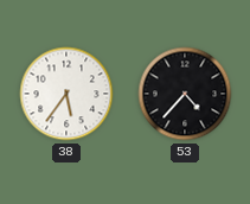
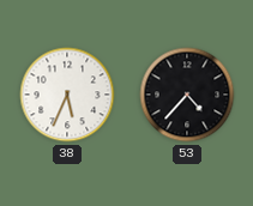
38: 5:36 -> 5:34 (67, 95)
